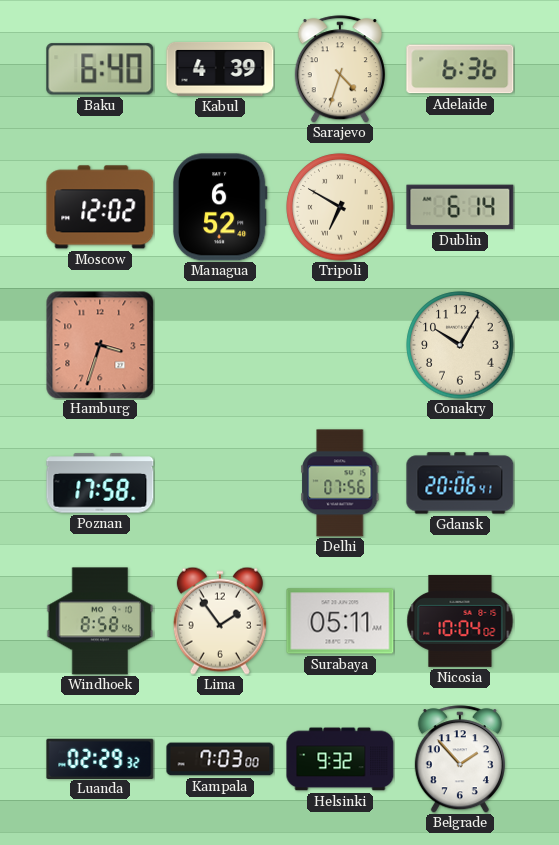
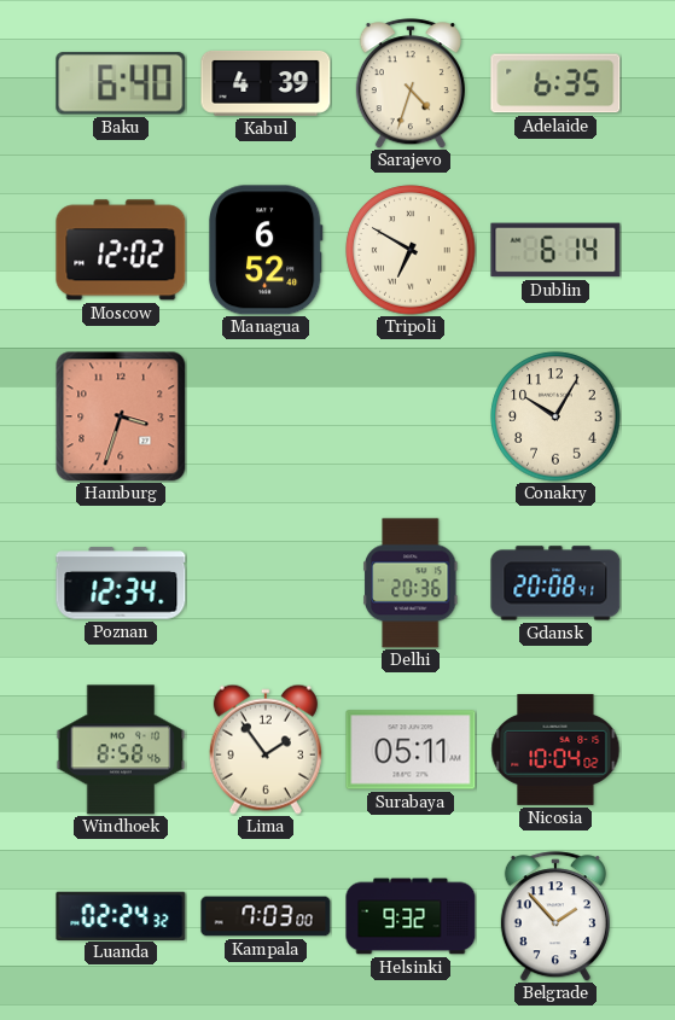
Adelaide: 6:36 -> 6:35 (555, 83)
Poznan: 17:58 -> 12:34 (121, 583)
Delhi: 07:56 -> 20:36 (411, 583)
Gdansk: 20:06 -> 20:08 (555, 583)
Luanda: 02:29 -> 02:24 (121, 915)
